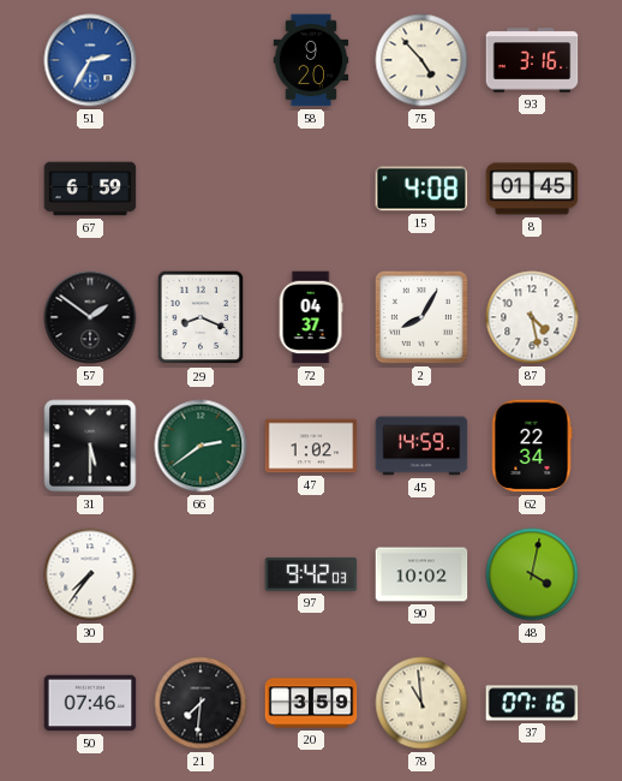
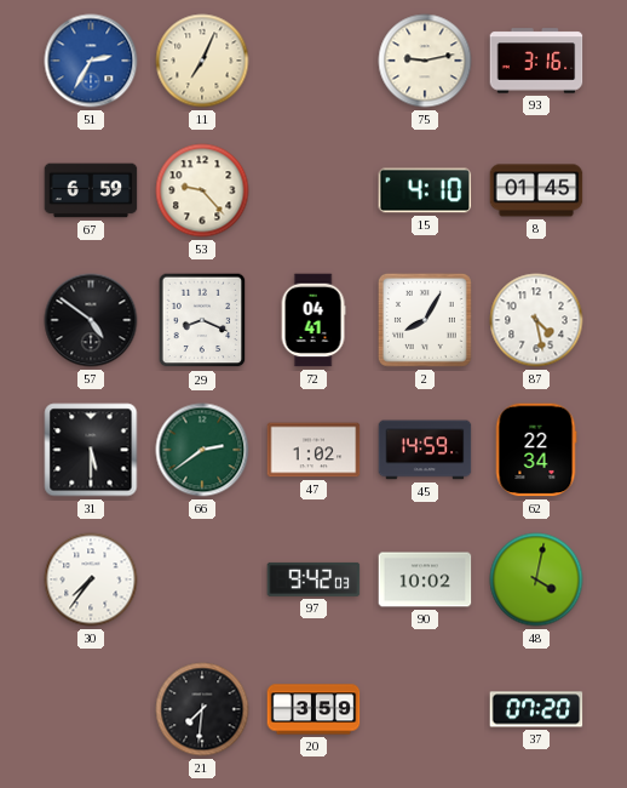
11: none -> 7:04 (202, 61)
58: 9:20 -> none (311, 60)
75: 4:53 -> 9:13 (425, 61)
53: none -> 9:23 (202, 190)
15: 4:08 -> 4:10 (425, 190)
57: 1:51 -> 4:51 (91, 320)
72: 04:37 -> 04:41 (313, 320)
50: 07:46 -> none (90, 703)
78: 10:59 -> none (421, 703)
37: 07:16 -> 07:20 (536, 709)
